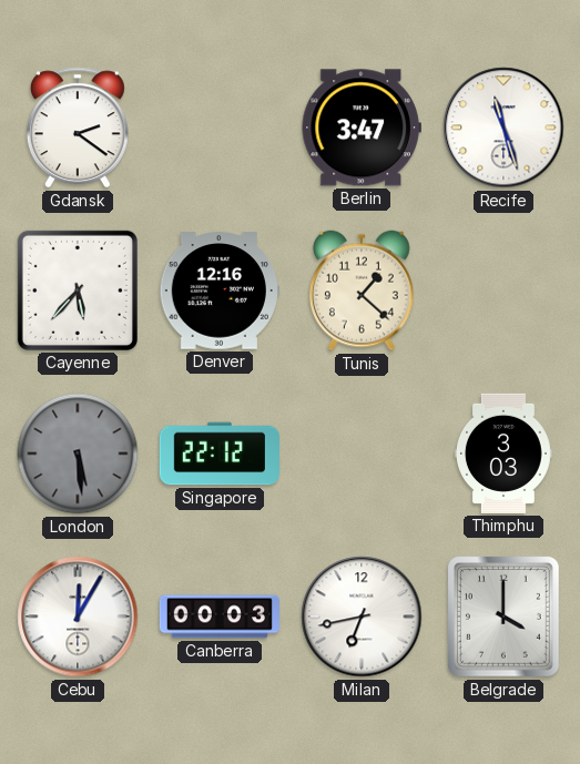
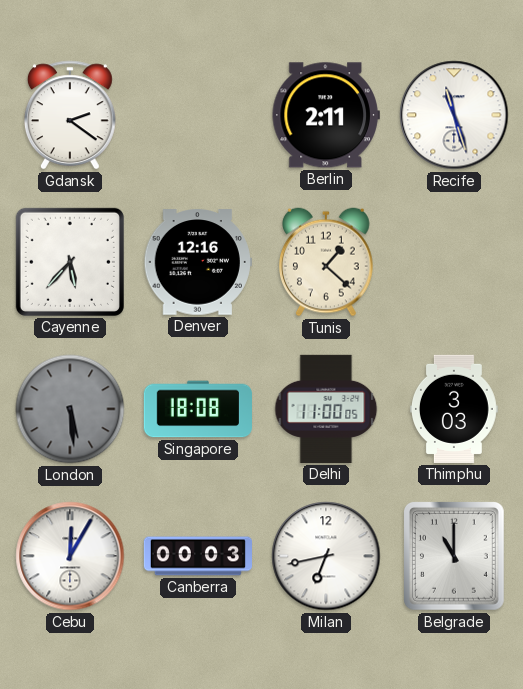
Berlin: 3:47 -> 2:11 (326, 115)
Singapore: 22:12 -> 18:08 (198, 409)
Delhi: none -> 11:00 (326, 409)
Belgrade: 4:00 -> 11:00 (454, 556)
